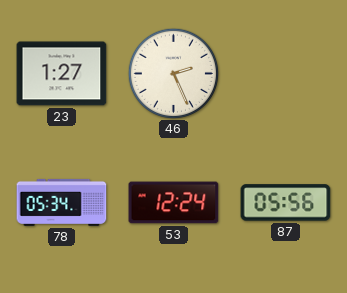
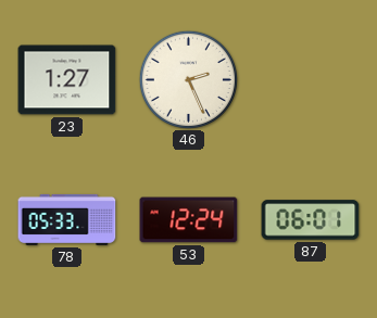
78: 05:34 -> 05:33 (67, 219)
87: 05:56 -> 06:01 (311, 220)
